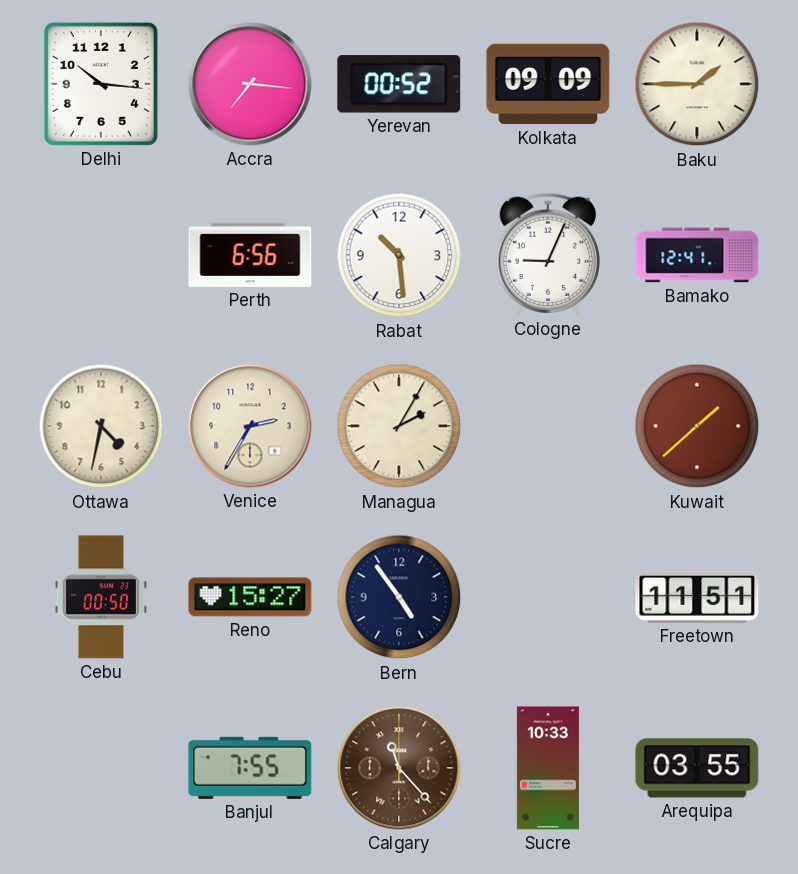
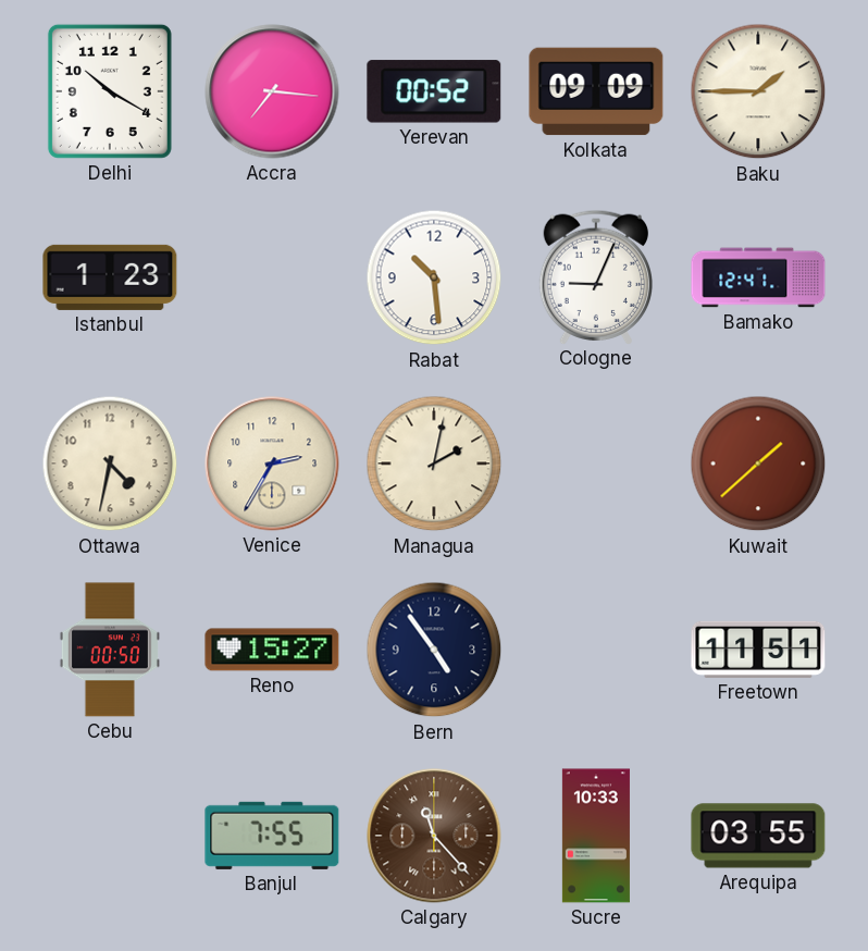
Delhi: 10:16 -> 10:20 (110, 91)
Istanbul: none -> 1:23 (110, 277)
Perth: 6:56 -> none (250, 255)
Managua: 2:05 -> 2:02 (434, 464)
